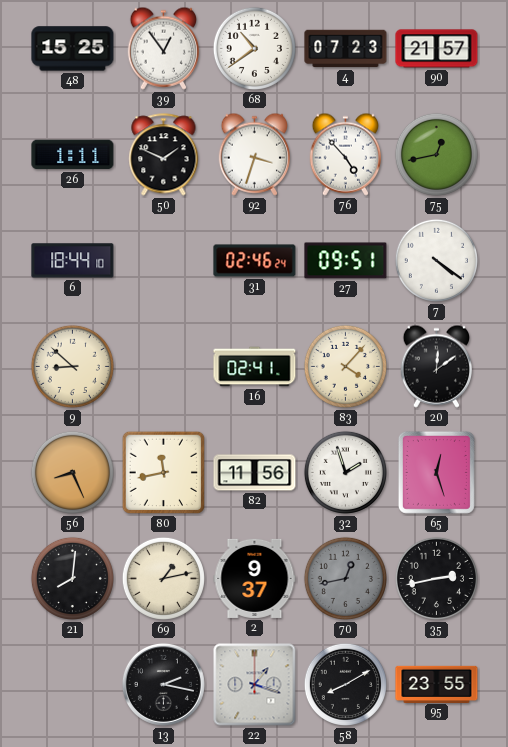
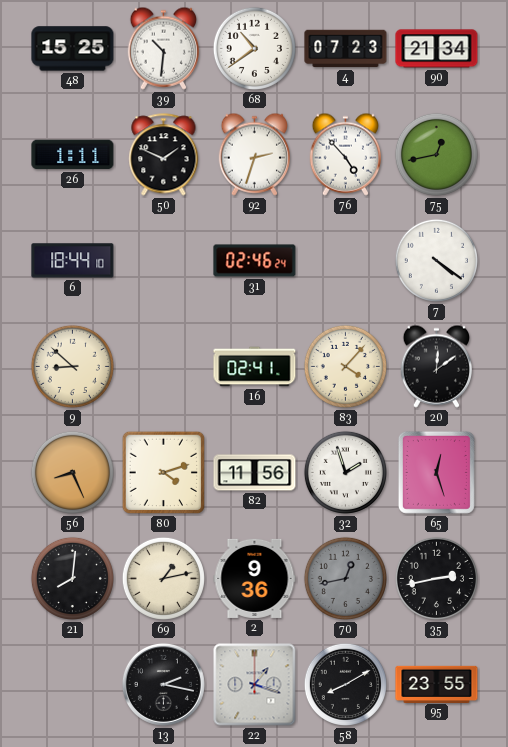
39: 12:54 -> 10:31 (164, 48)
90: 21:57 -> 21:34 (437, 49)
92: 3:33 -> 2:33 (255, 154)
27: 09:51 -> none (346, 261)
80: 11:43 -> 4:12 (164, 473)
2: 9:37 -> 9:36 (255, 578)
